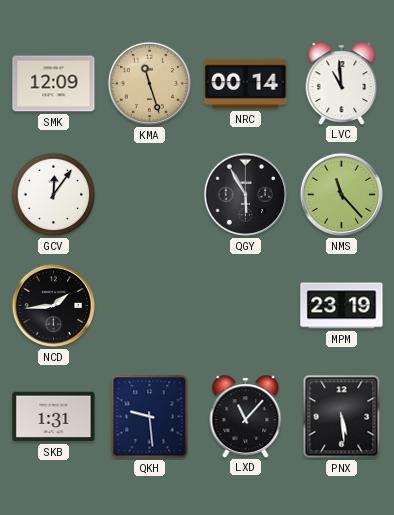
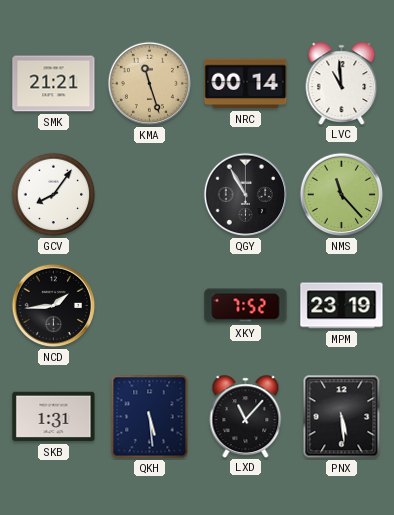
SMK: 12:09 -> 21:21 (54, 84)
GCV: 12:06 -> 8:06 (54, 195)
QGY: 5:55 -> 10:55 (246, 195)
XKY: none -> 7:52 (246, 306)
QKH: 9:29 -> 5:29 (150, 417)
